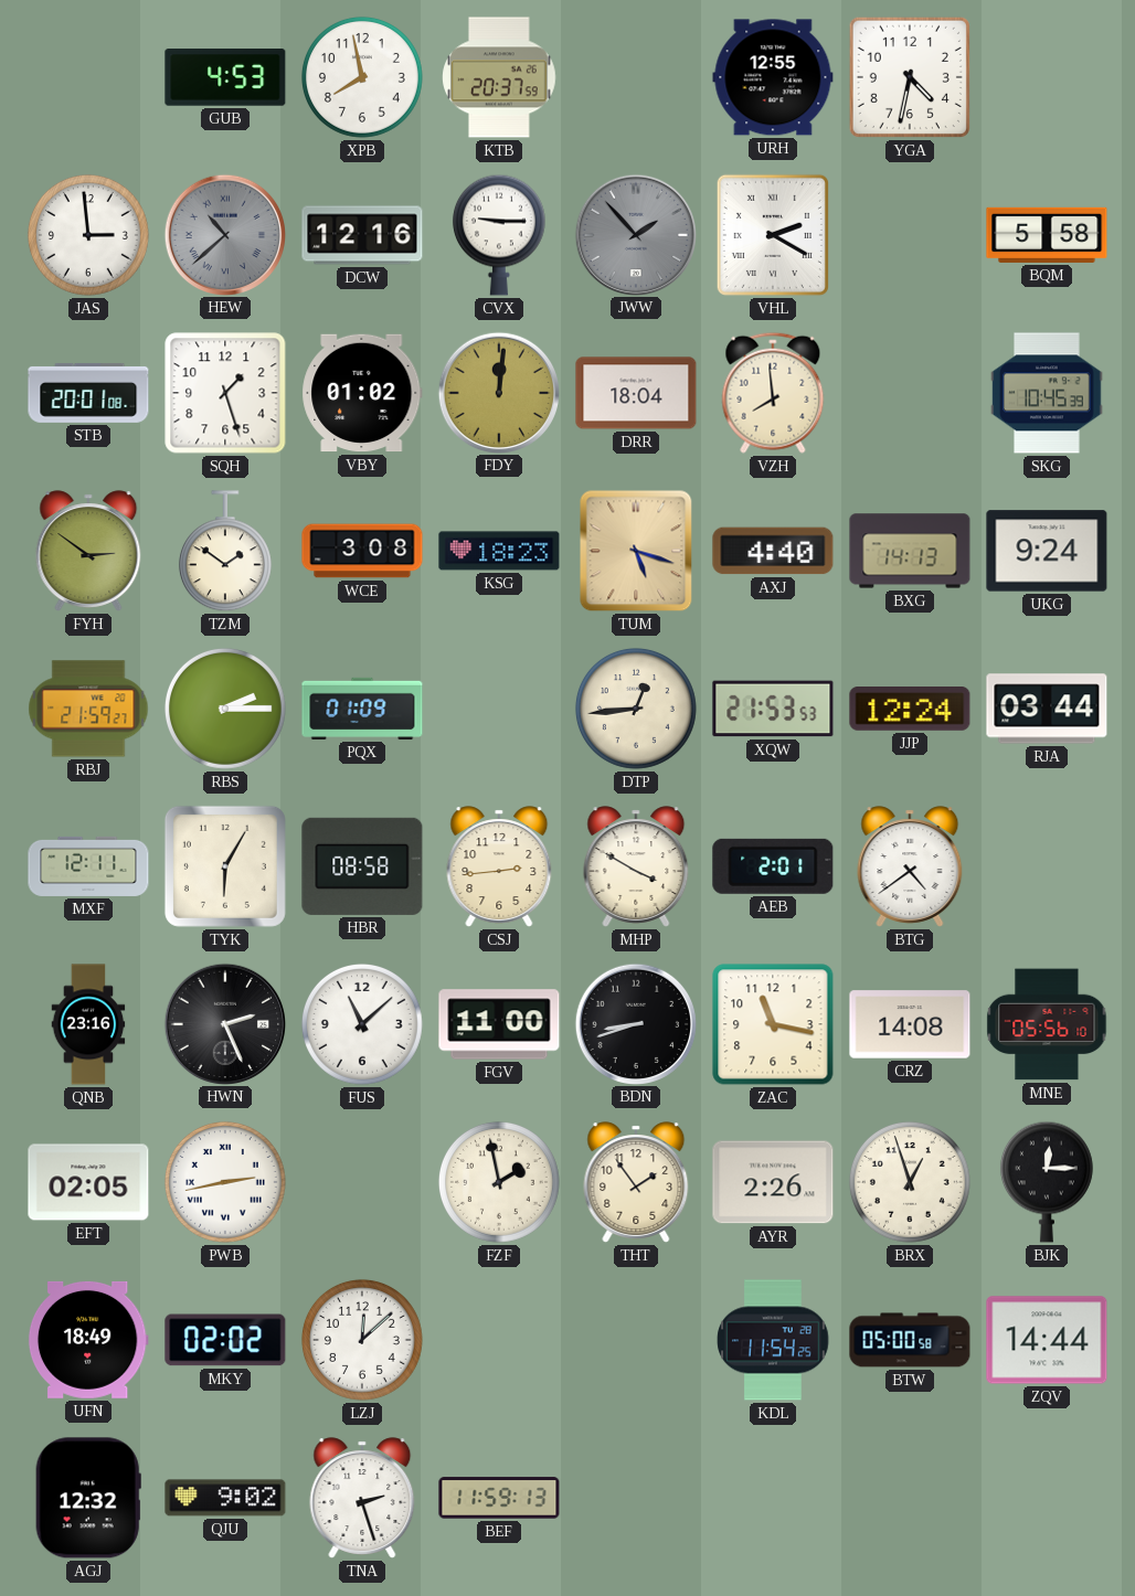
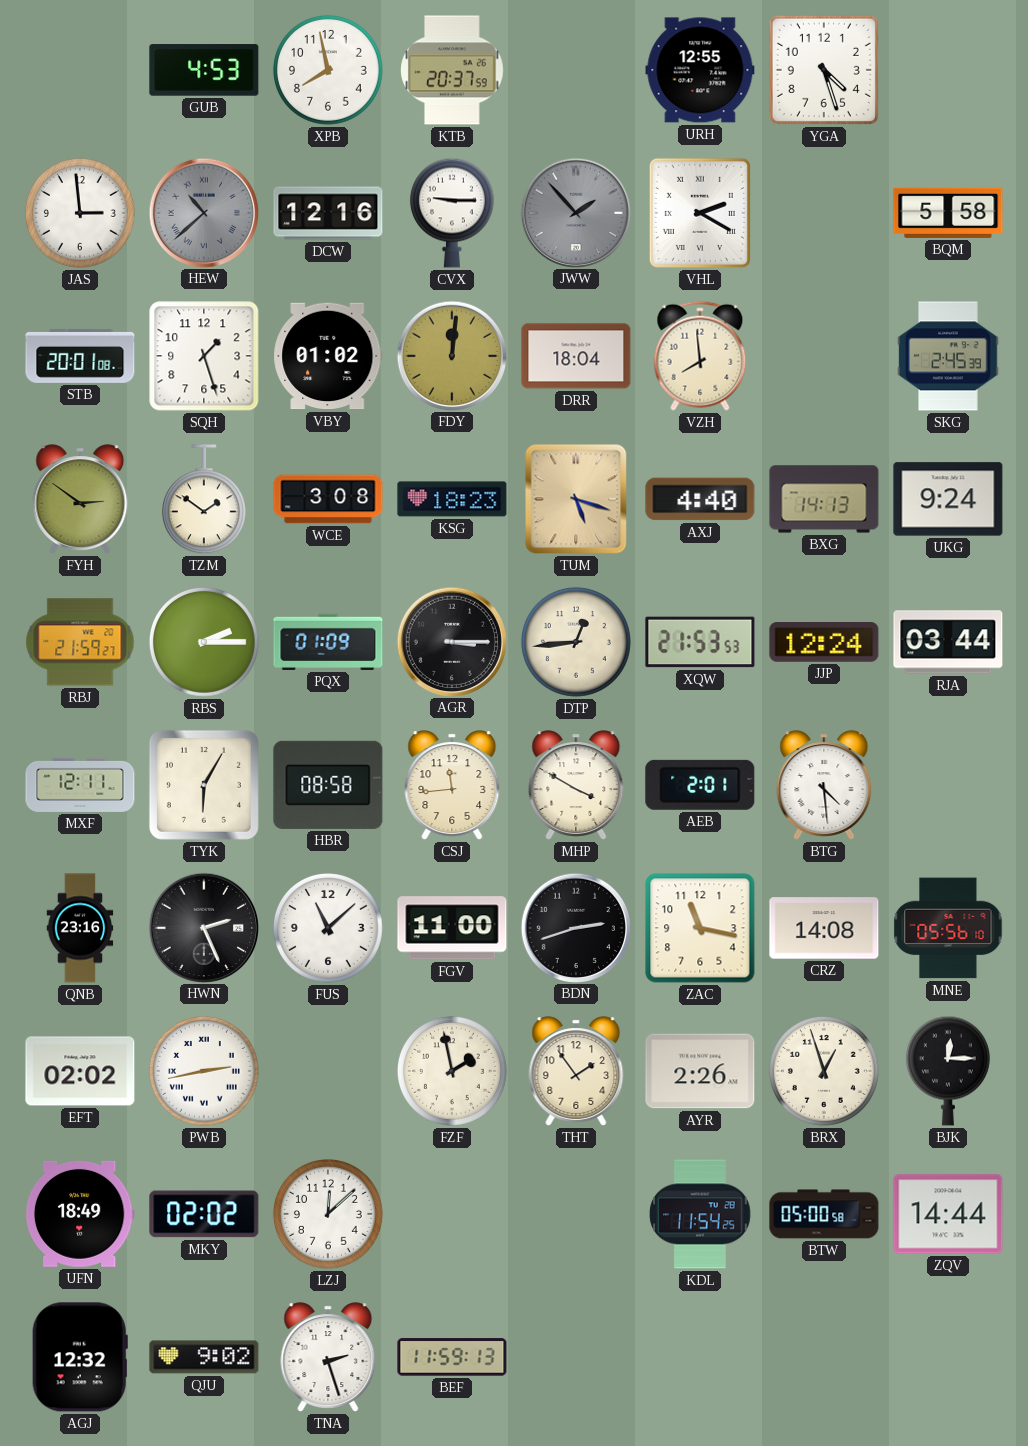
YGA: 4:32 -> 4:27 (824, 70)
SKG: 10:45 -> 2:45 (948, 356)
AGR: none -> 3:15 (451, 641)
CSJ: 2:44 -> 11:44 (452, 785)
BTG: 4:39 -> 4:29 (824, 785)
BDN: 8:42 -> 2:42 (575, 927)
EFT: 02:05 -> 02:02 (80, 1071)
